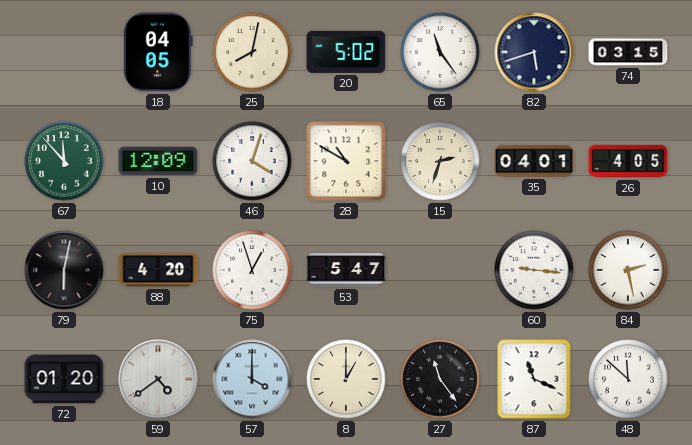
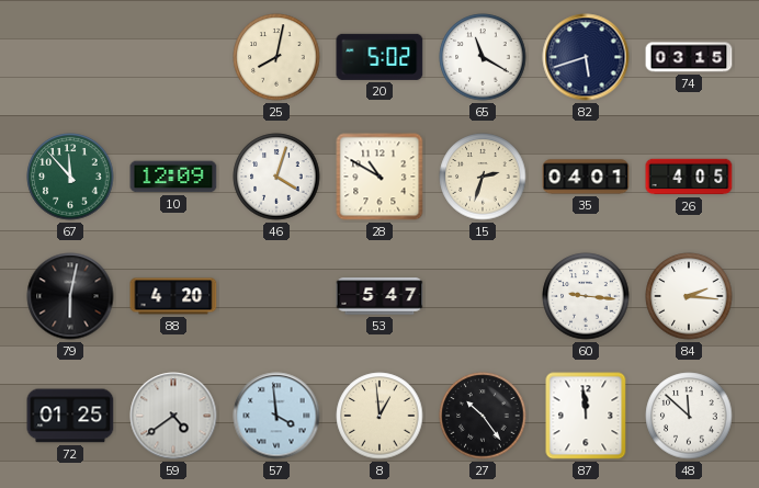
18: 04:05 -> none (158, 52)
65: 11:24 -> 11:20 (483, 57)
75: 12:57 -> none (252, 270)
84: 2:28 -> 2:16 (689, 296)
72: 01:20 -> 01:25 (70, 416)
57: 4:00 -> 3:59 (276, 416)
8: 1:00 -> 12:59 (379, 416)
27: 11:24 -> 10:24 (483, 416)
87: 11:19 -> 11:59 (586, 416)
